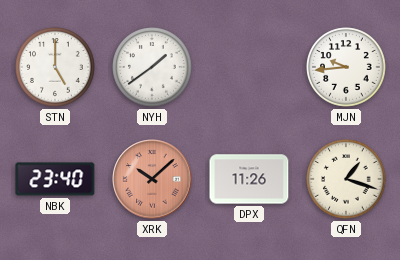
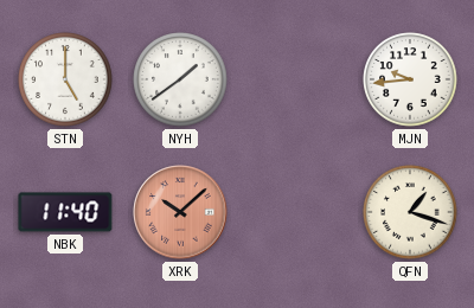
NBK: 23:40 -> 11:40 (65, 212)
DPX: 11:26 -> none (249, 179)
